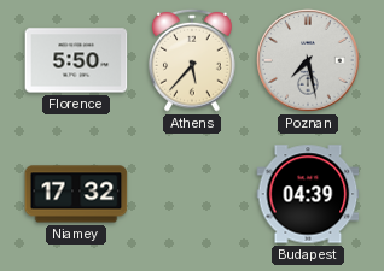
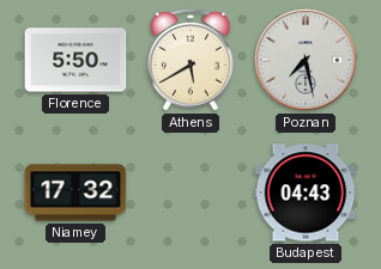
Athens: 5:37 -> 5:40 (190, 60)
Budapest: 04:39 -> 04:43 (306, 192)
